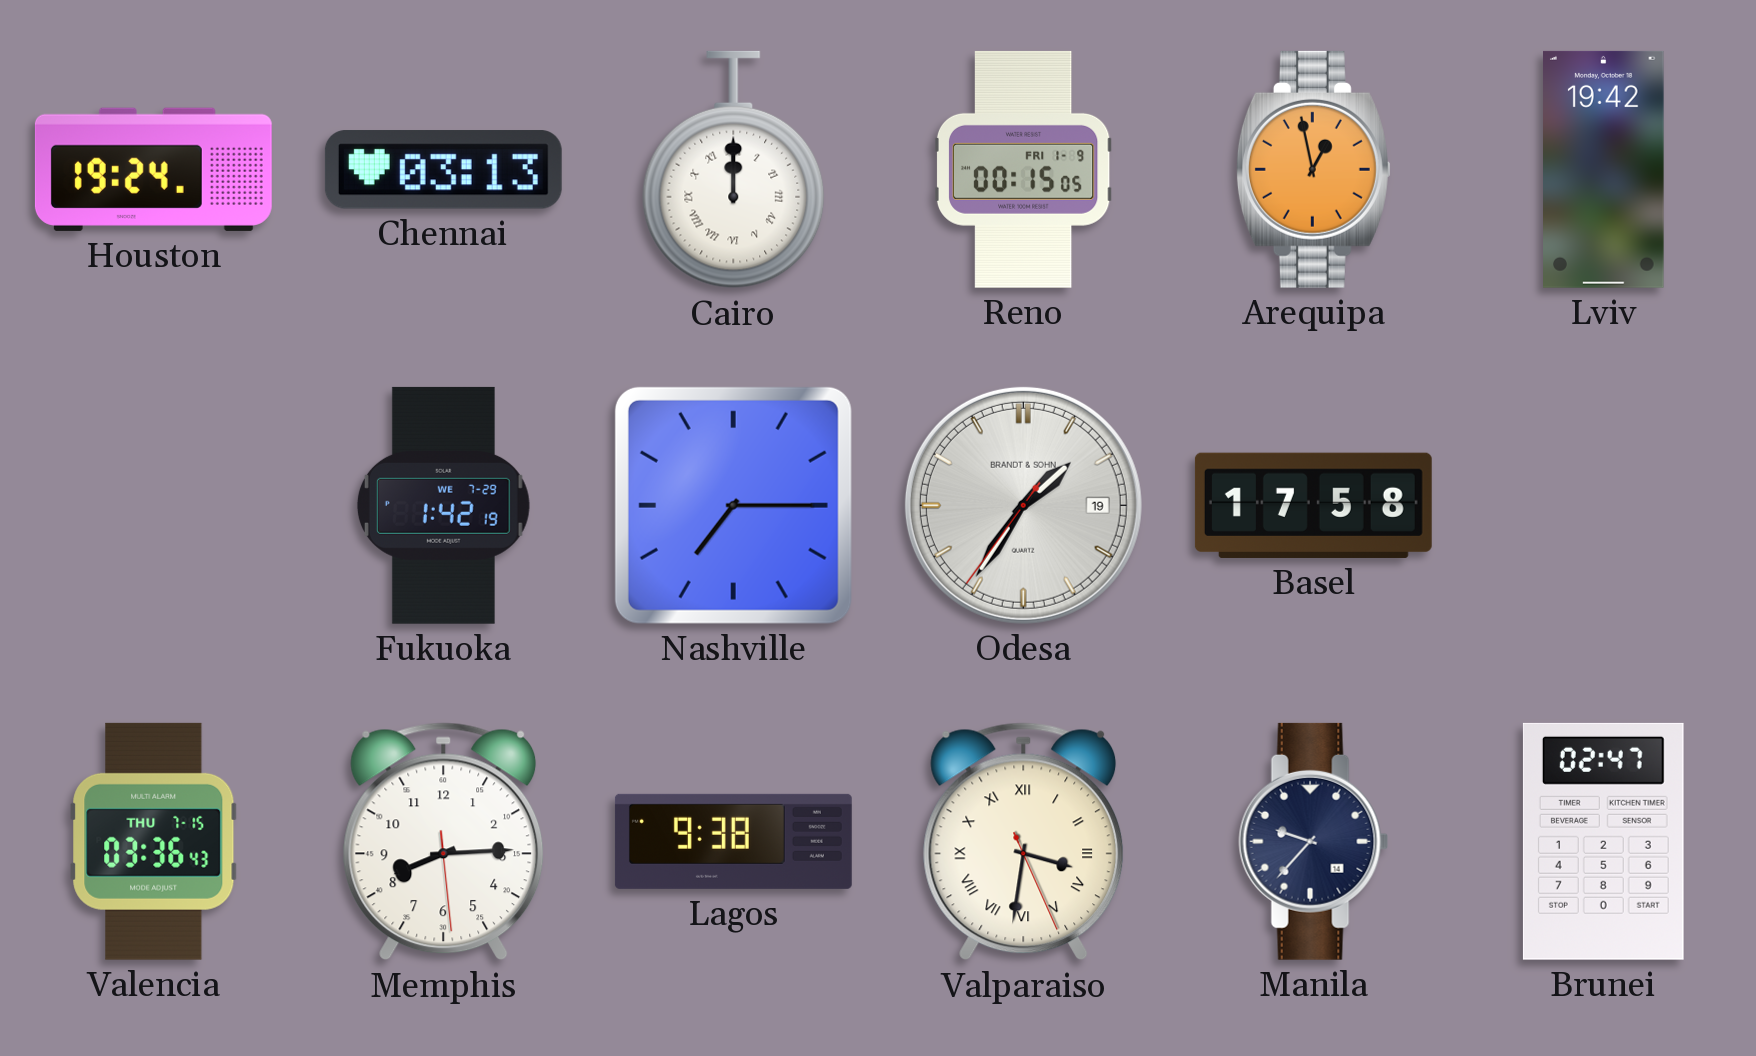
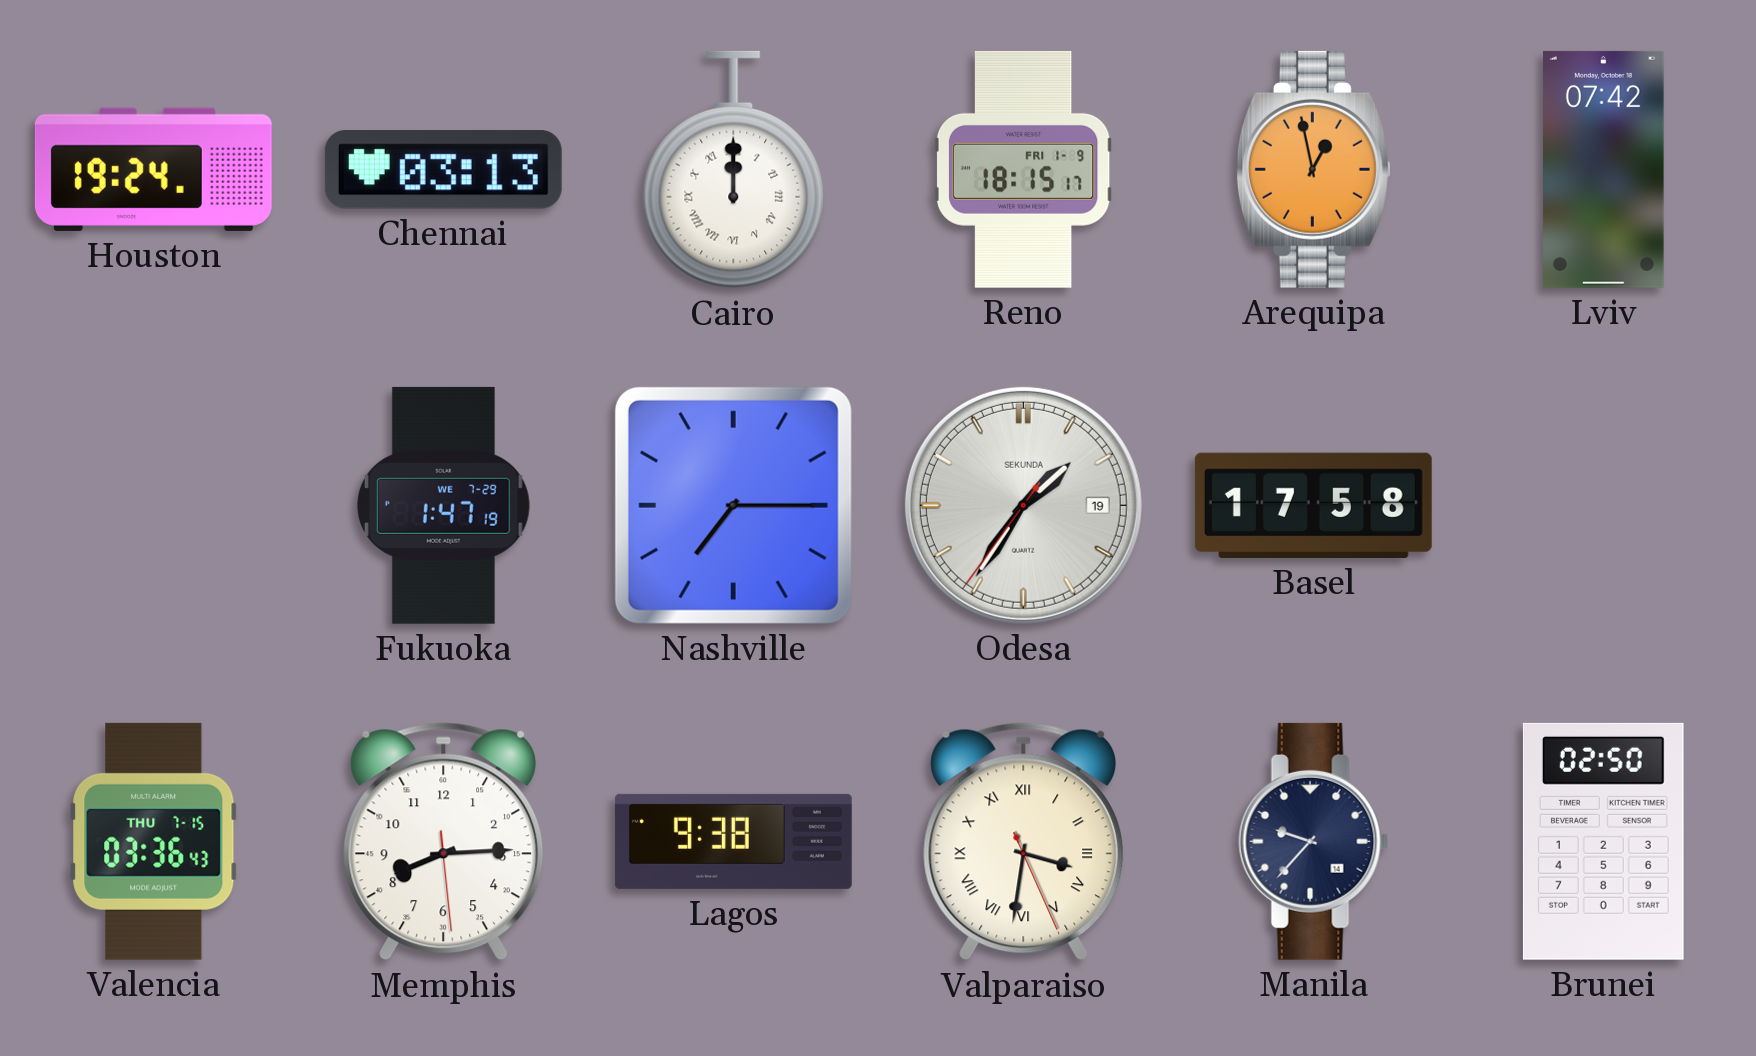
Reno: 00:15 -> 18:15 (1023, 169)
Lviv: 19:42 -> 07:42 (1604, 169)
Fukuoka: 1:42 -> 1:47 (443, 505)
Odesa brand: BRANDT & SOHN -> SEKUNDA (1023, 505)
Brunei: 02:47 -> 02:50 (1603, 841)
